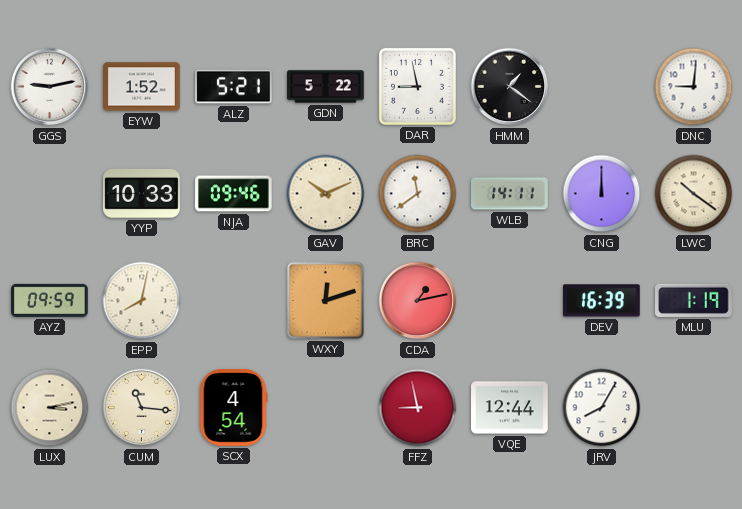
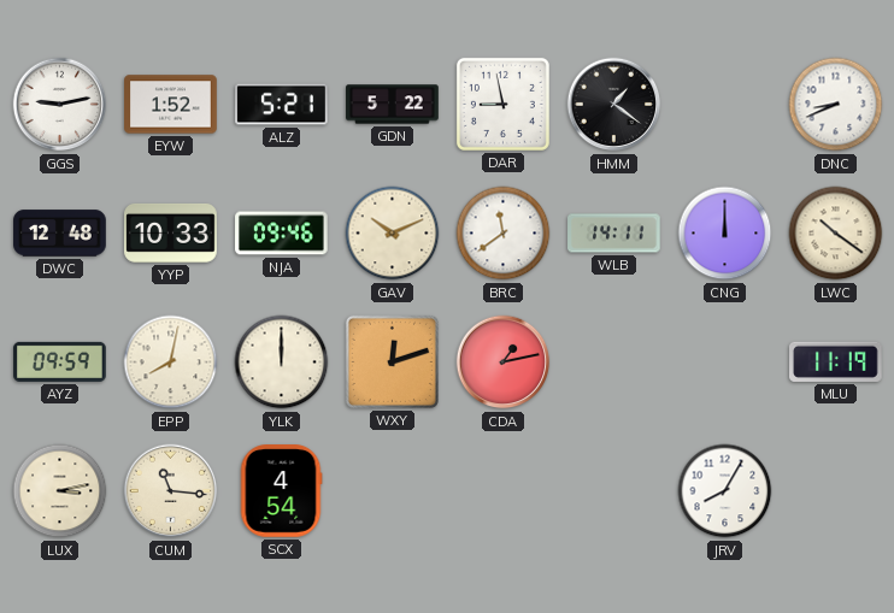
DNC: 9:01 -> 8:41 (836, 105)
DWC: none -> 12:48 (60, 234)
YLK: none -> 12:00 (282, 363)
DEV: 16:39 -> none (602, 301)
MLU: 1:19 -> 11:19 (836, 361)
FFZ: 8:58 -> none (418, 408)
VQE: 12:44 -> none (510, 408)
